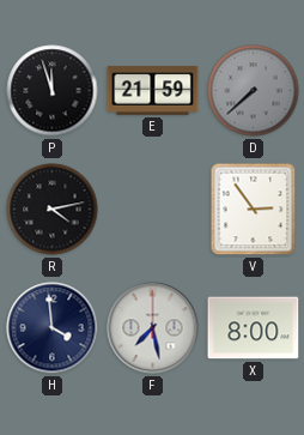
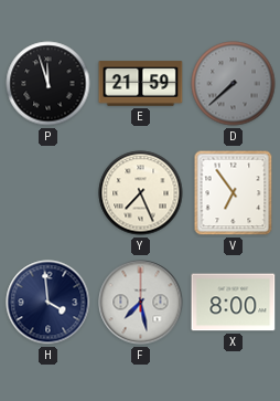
R: 4:13 -> none (53, 210)
Y: none -> 7:26 (141, 193)
V: 2:54 -> 6:54 (234, 193)
